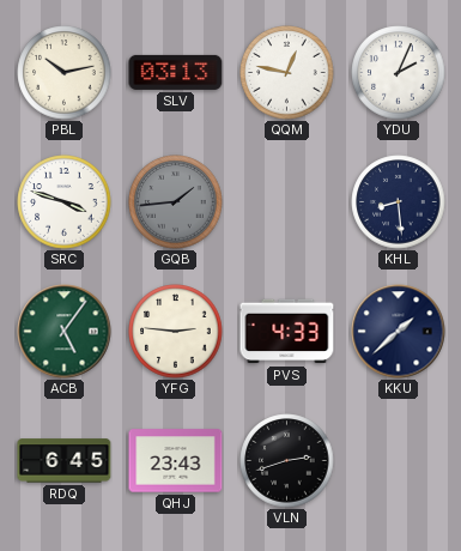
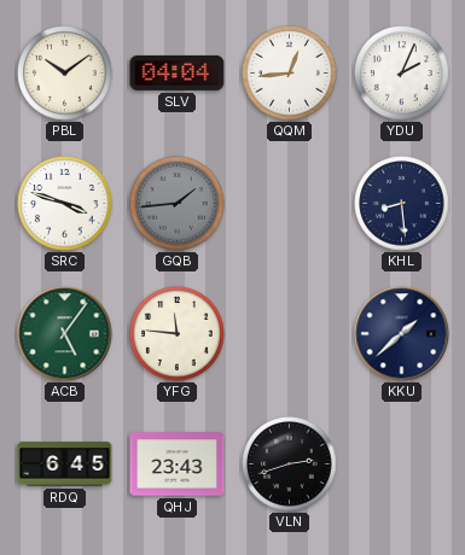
PBL: 10:13 -> 10:09 (65, 74)
SLV: 03:13 -> 04:04 (178, 72)
QQM: 12:47 -> 12:44 (290, 74)
YFG: 2:46 -> 11:46 (178, 334)
PVS: 4:33 -> none (287, 332)
